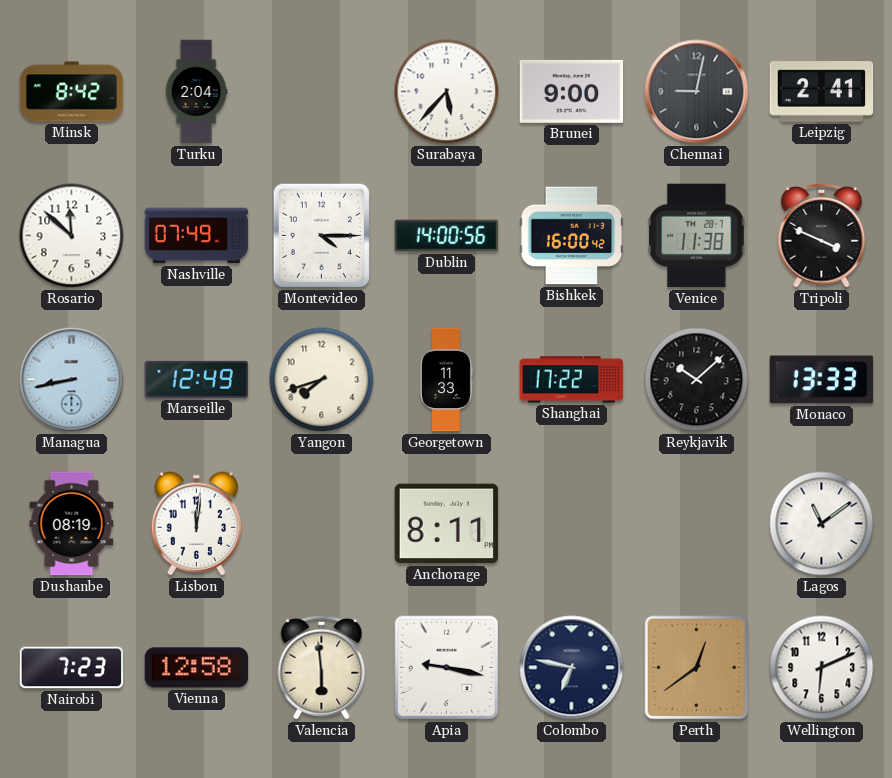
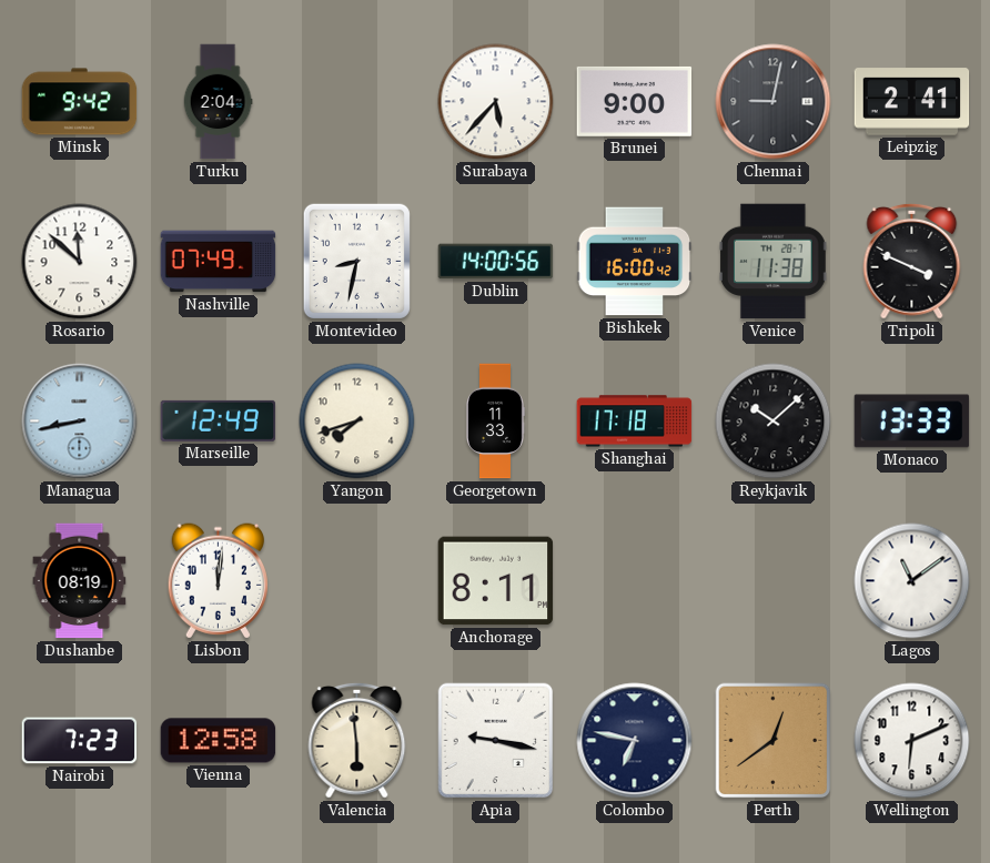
Minsk: 8:42 -> 9:42 (80, 102)
Montevideo: 4:15 -> 8:32 (356, 261)
Shanghai: 17:22 -> 17:18 (635, 422)
